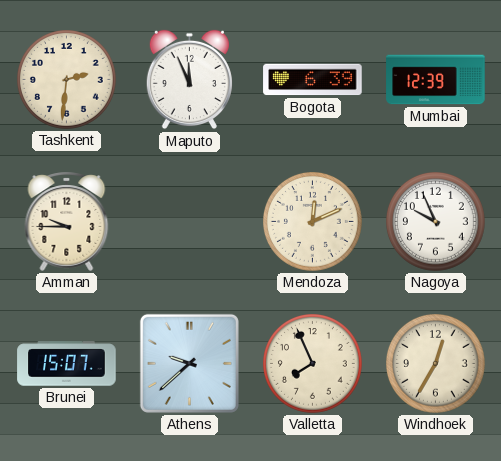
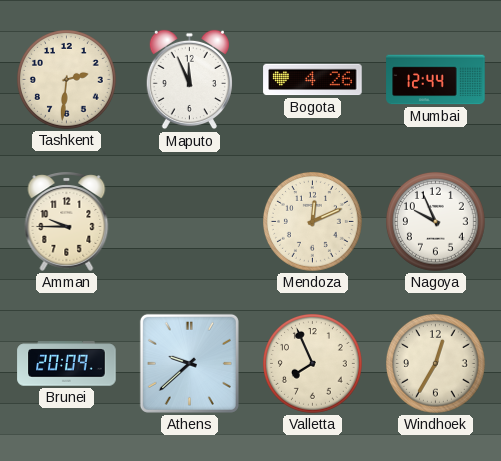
Bogota: 6:39 -> 4:26 (313, 80)
Mumbai: 12:39 -> 12:44 (436, 80)
Brunei: 15:07 -> 20:09 (67, 364)
